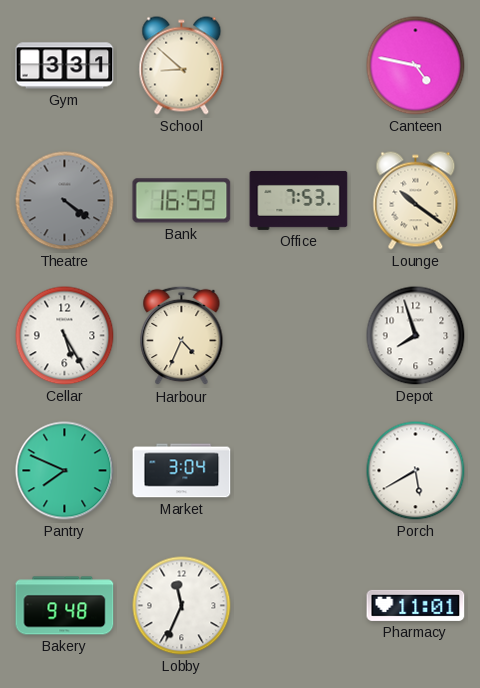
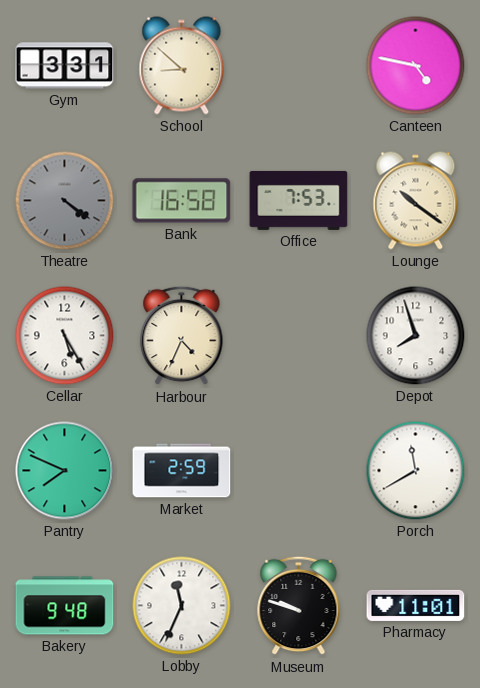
Bank: 16:59 -> 16:58 (182, 201)
Market: 3:04 -> 2:59 (182, 471)
Porch: 5:40 -> 11:40 (416, 471)
Museum: none -> 9:48 (299, 606)
